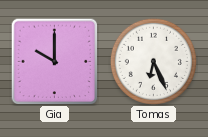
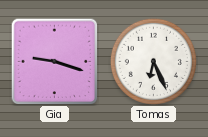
Gia: 10:00 -> 9:18 (54, 61)
